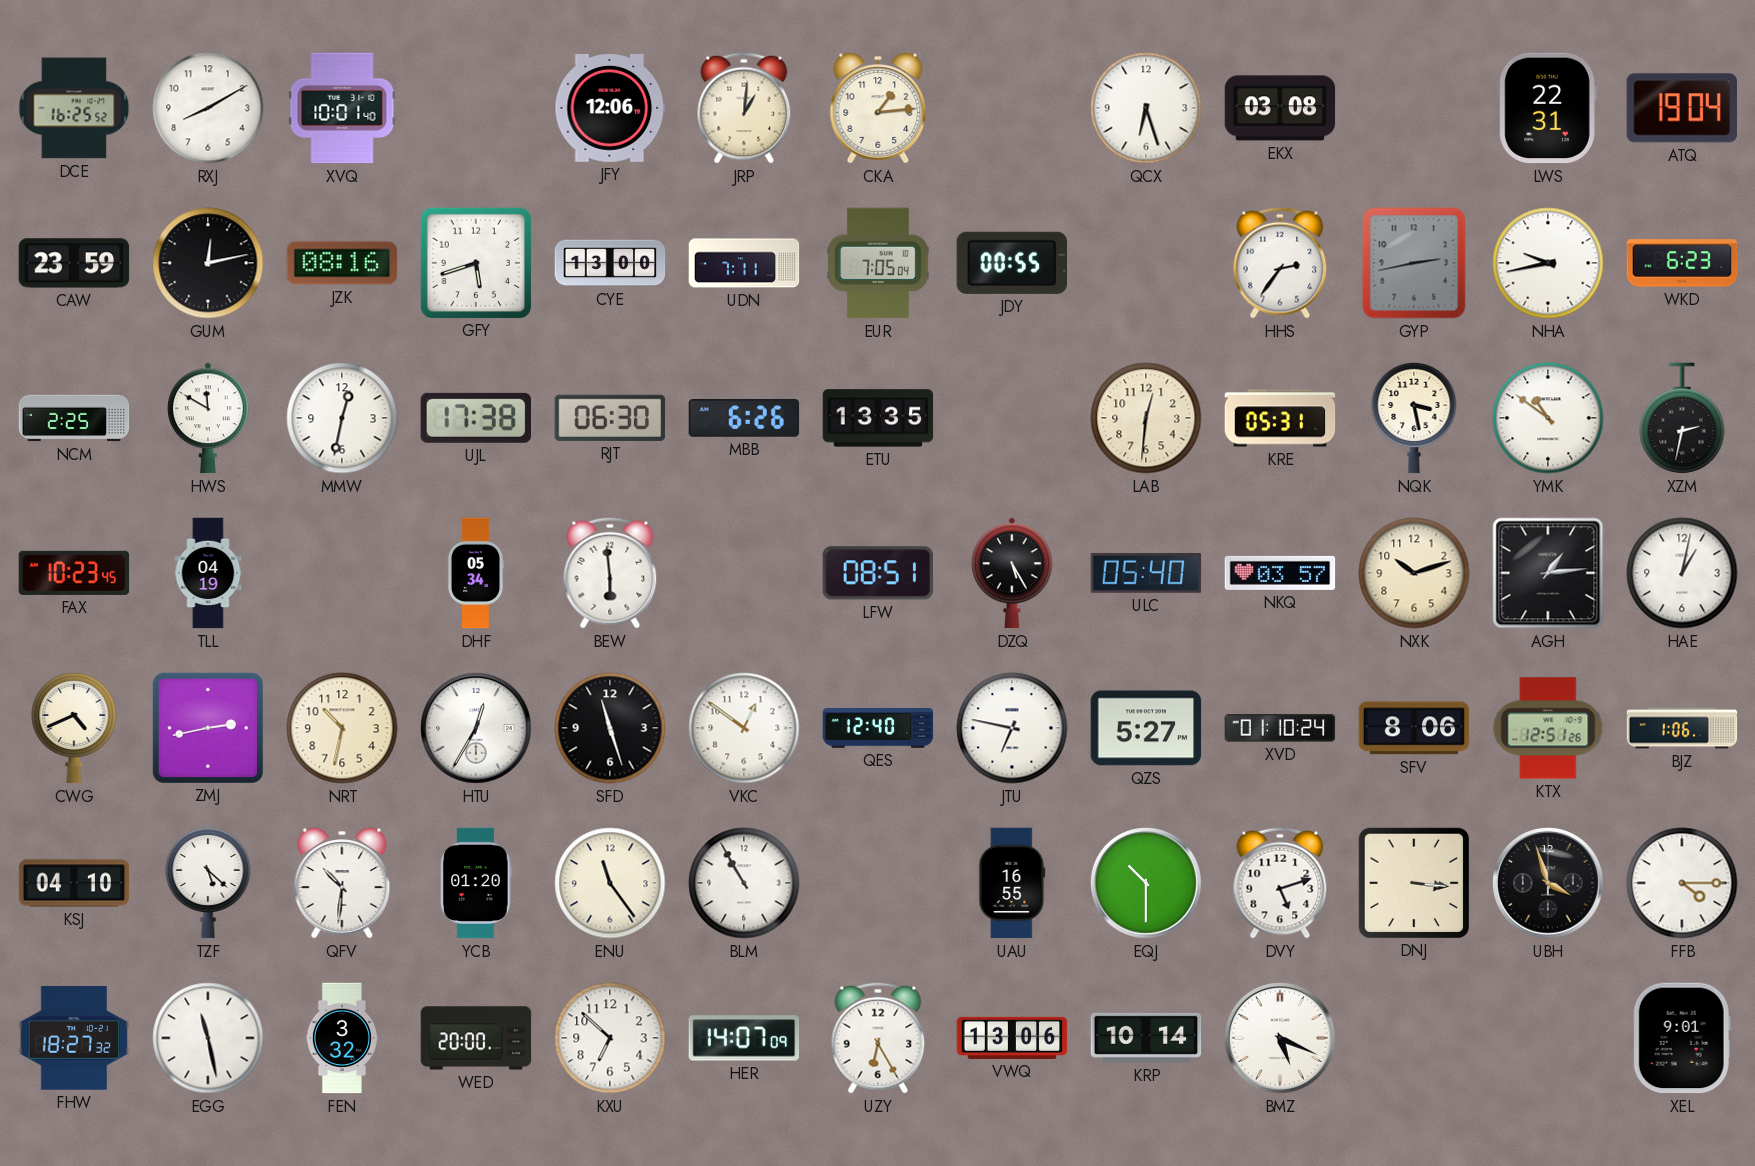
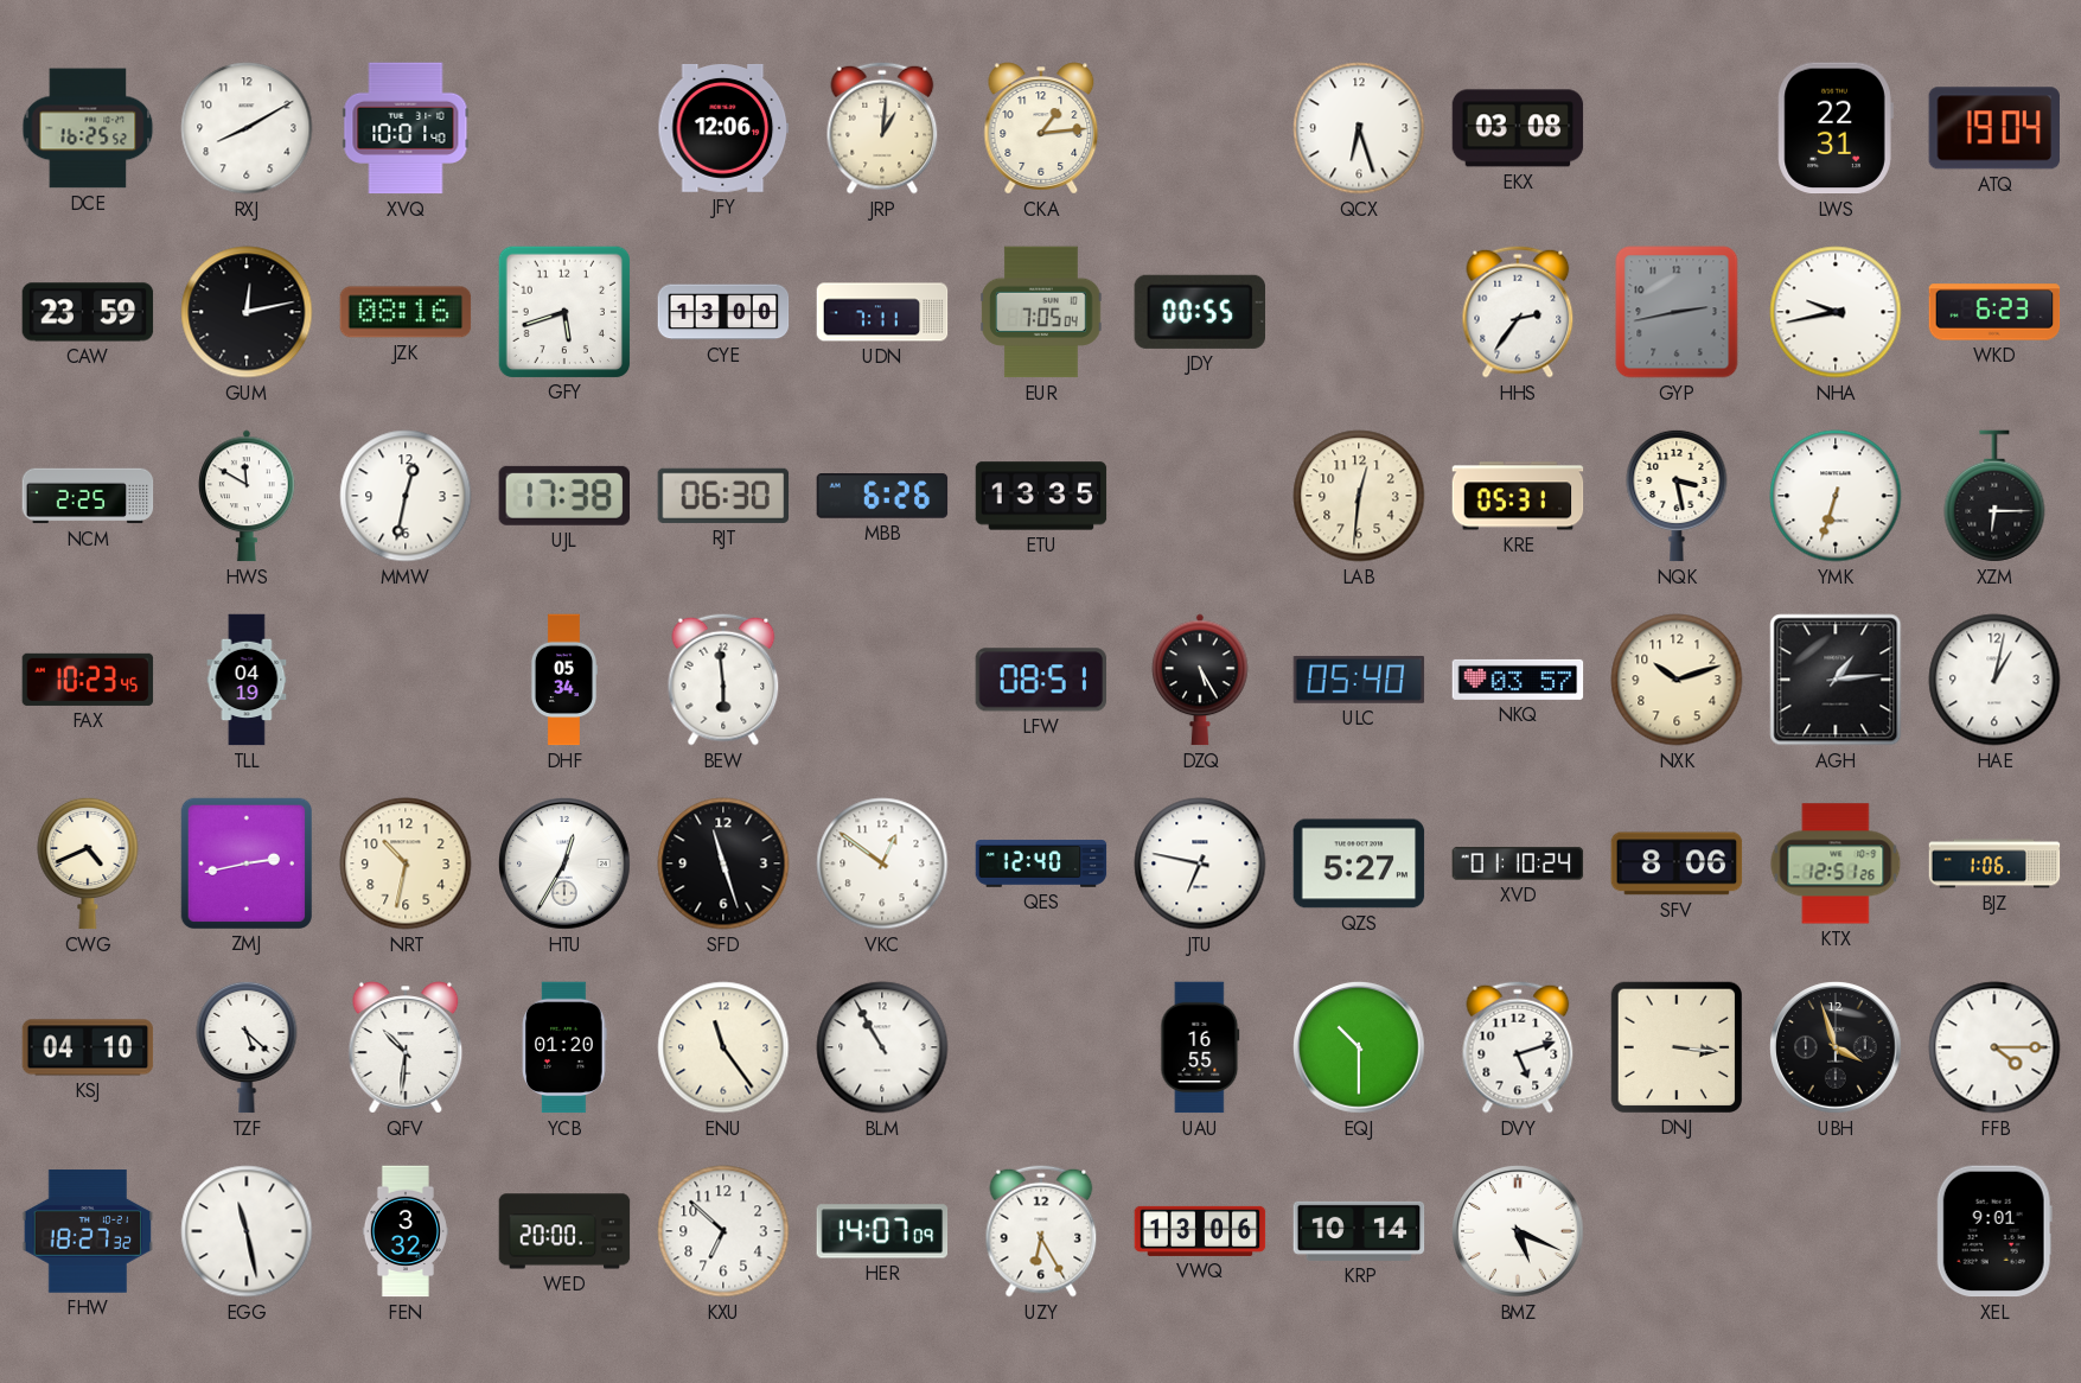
YMK: 10:51 -> 6:33 (1836, 496)
XZM: 2:32 -> 6:15 (1994, 496)
